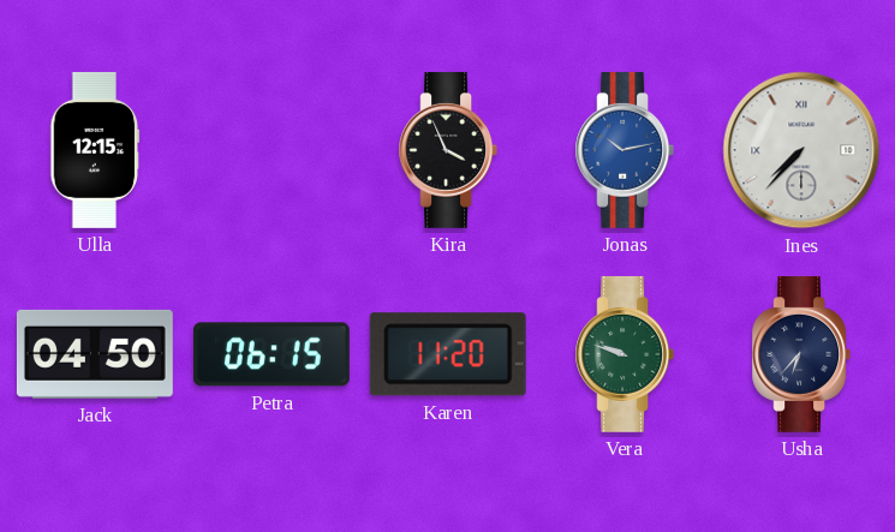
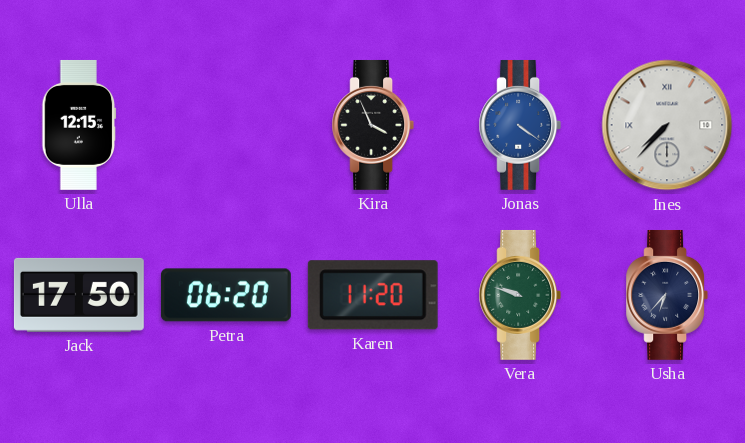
Jonas: 10:13 -> 4:21 (520, 125)
Jack: 04:50 -> 17:50 (79, 295)
Petra: 06:15 -> 06:20 (226, 295)
